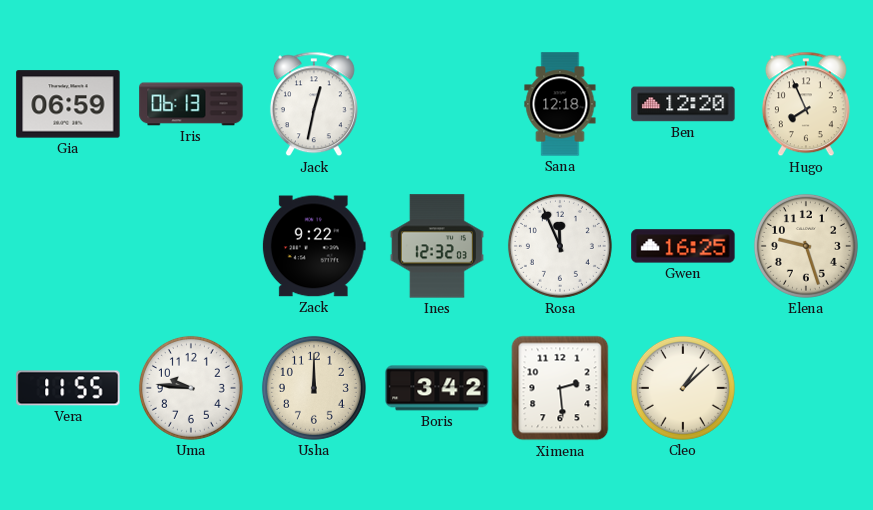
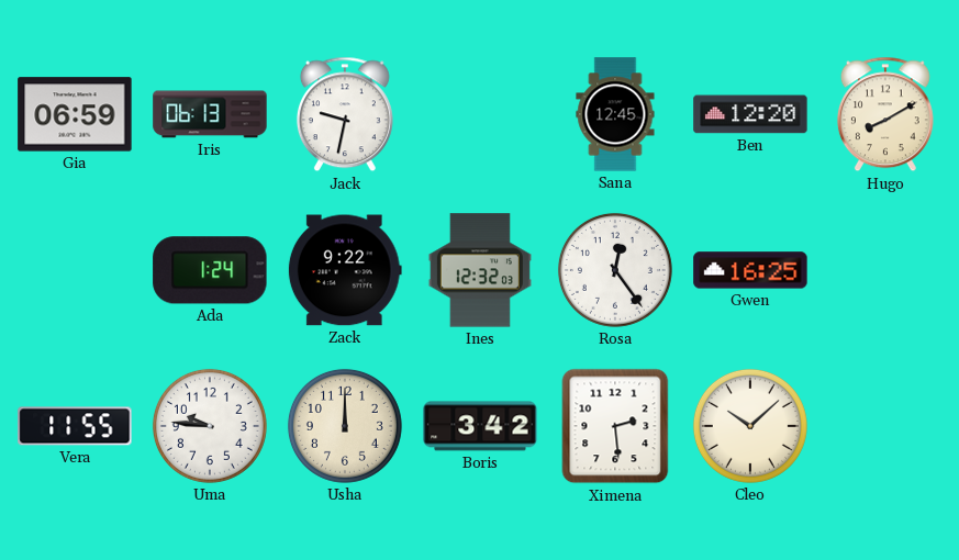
Jack: 12:32 -> 9:32 (345, 114)
Sana: 12:18 -> 12:45 (615, 114)
Hugo: 7:56 -> 8:10 (885, 114)
Ada: none -> 1:24 (210, 270)
Rosa: 11:56 -> 12:24 (615, 270)
Elena: 9:27 -> none (806, 246)
Cleo: 1:08 -> 10:08 (750, 426)
